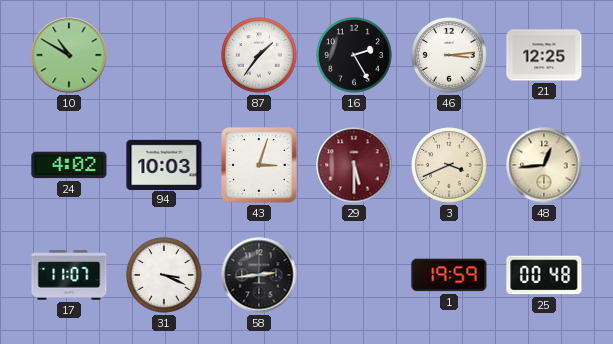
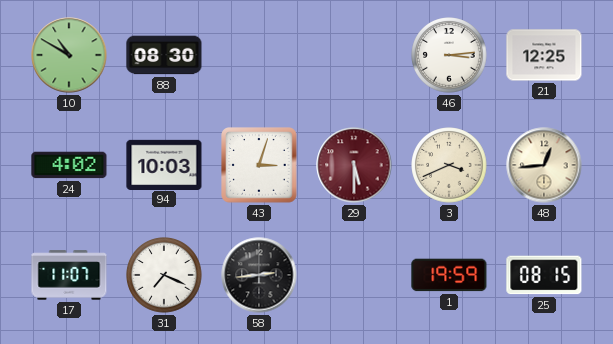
88: none -> 08:30 (164, 55)
87: 1:36 -> none (259, 55)
16: 2:25 -> none (354, 55)
31: 3:19 -> 7:19 (164, 275)
25: 00:48 -> 08:15 (544, 275)
